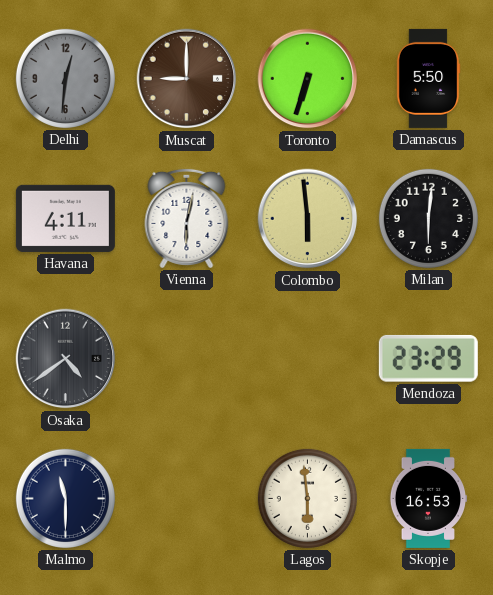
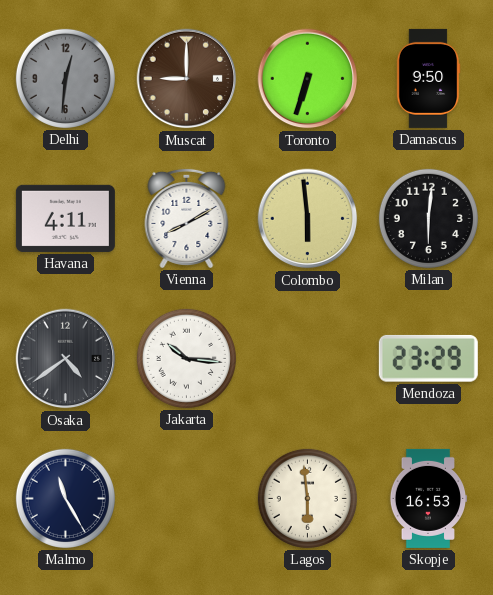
Damascus: 5:50 -> 9:50 (428, 78)
Vienna: 6:02 -> 8:10 (187, 218)
Jakarta: none -> 10:16 (186, 358)
Malmo: 11:30 -> 11:25 (65, 498)
